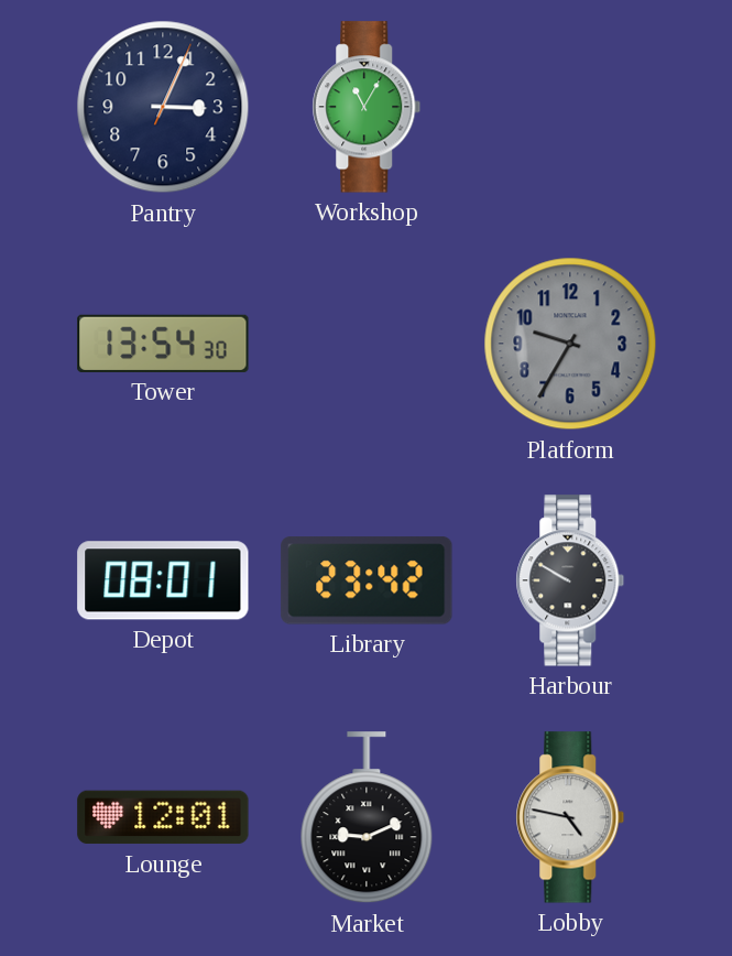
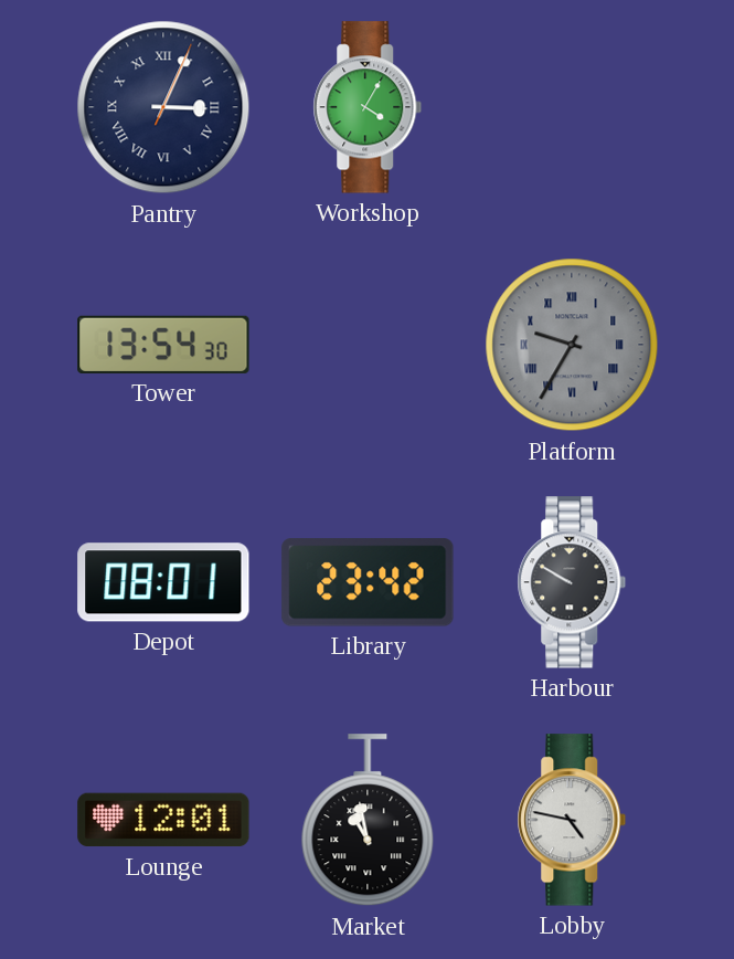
Pantry numerals: Arabic -> Roman (163, 107)
Workshop: 11:05 -> 4:05 (368, 107)
Platform numerals: Arabic -> Roman (572, 345)
Market: 9:11 -> 10:58 (368, 821)
